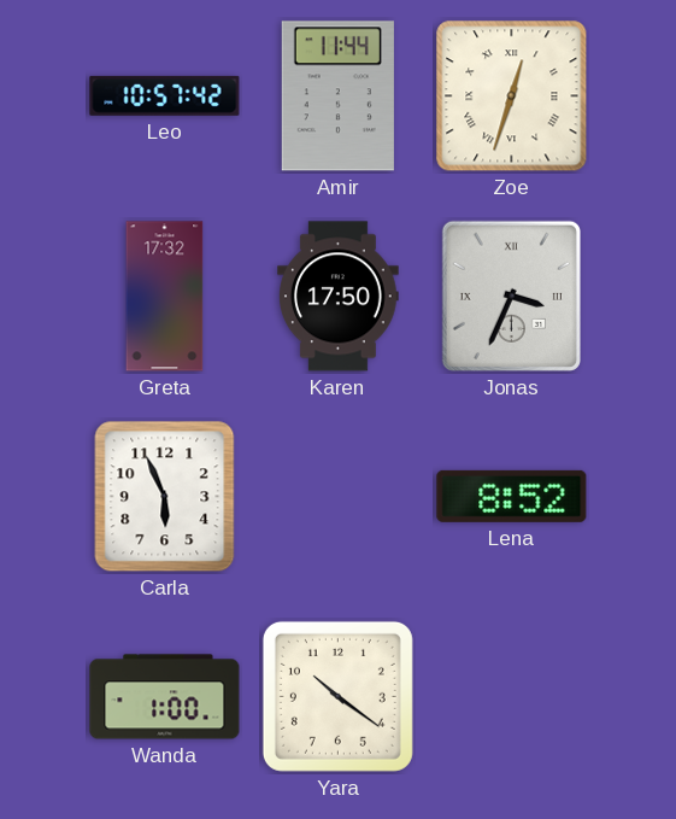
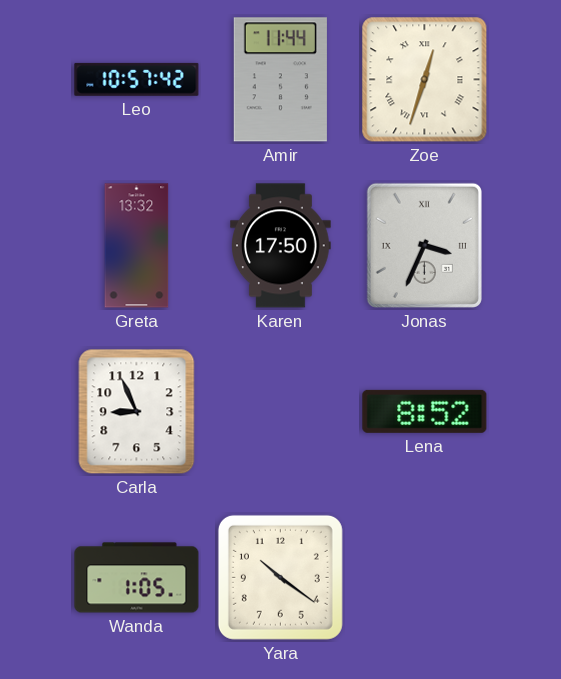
Greta: 17:32 -> 13:32 (137, 246)
Carla: 5:56 -> 8:56 (137, 412)
Wanda: 1:00 -> 1:05 (137, 578)
